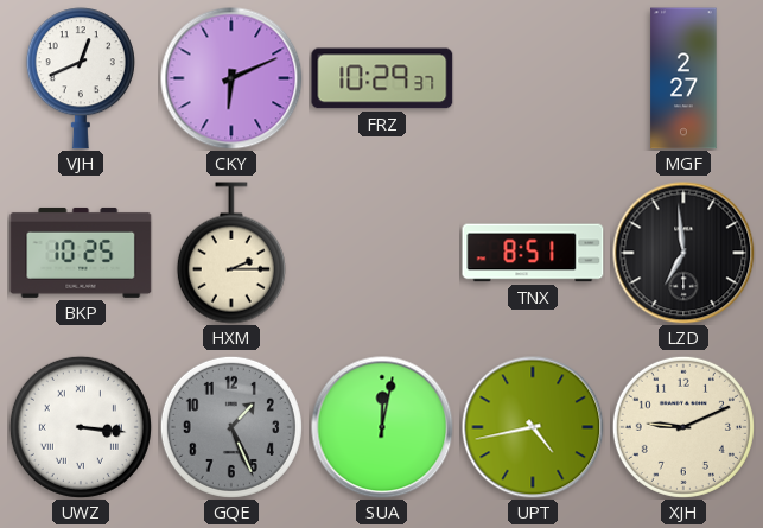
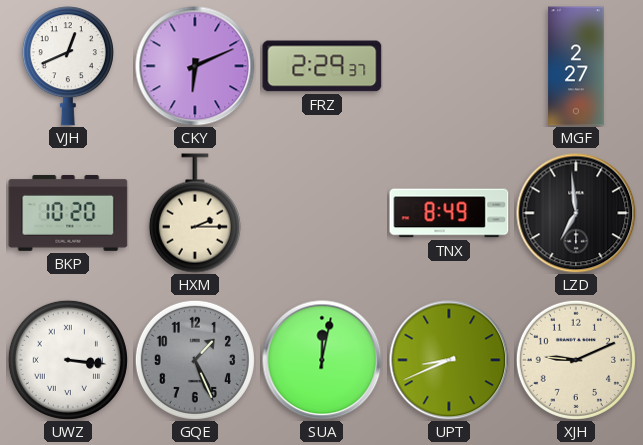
FRZ: 10:29 -> 2:29 (322, 66)
BKP: 10:25 -> 10:20 (68, 213)
TNX: 8:51 -> 8:49 (449, 213)
UPT: 4:43 -> 8:41 (449, 360)
